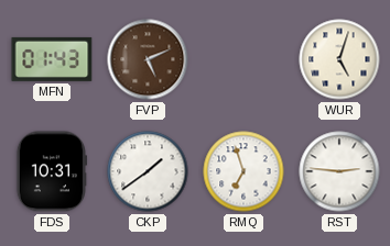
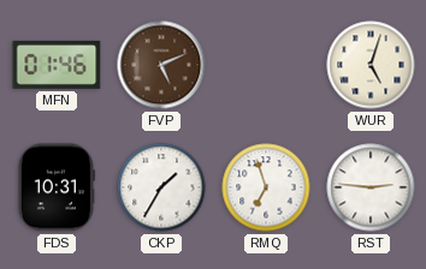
MFN: 01:43 -> 01:46 (57, 65)
CKP: 1:39 -> 1:35 (161, 187)
